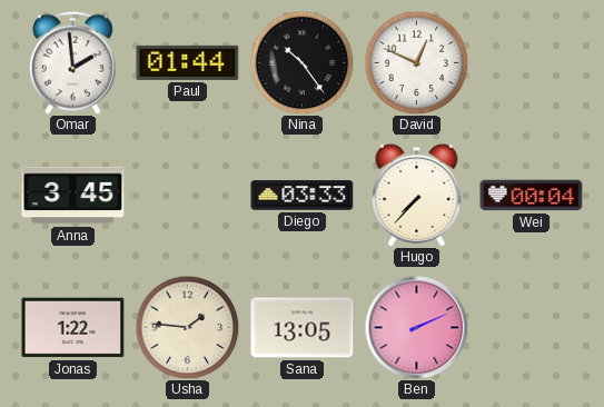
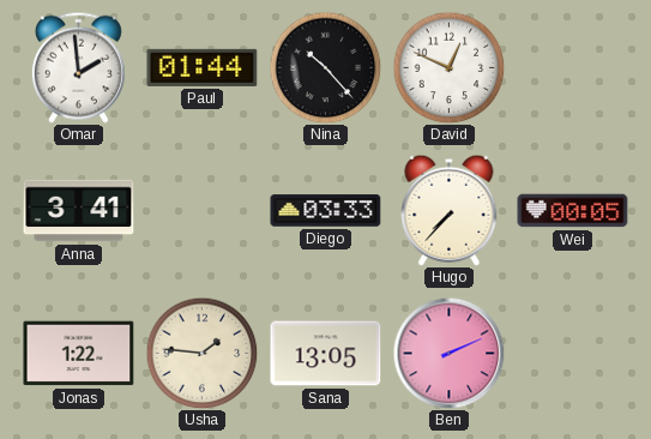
Nina: 10:24 -> 10:23 (325, 67)
Anna: 3:45 -> 3:41 (79, 211)
Wei: 00:04 -> 00:05 (573, 211)
